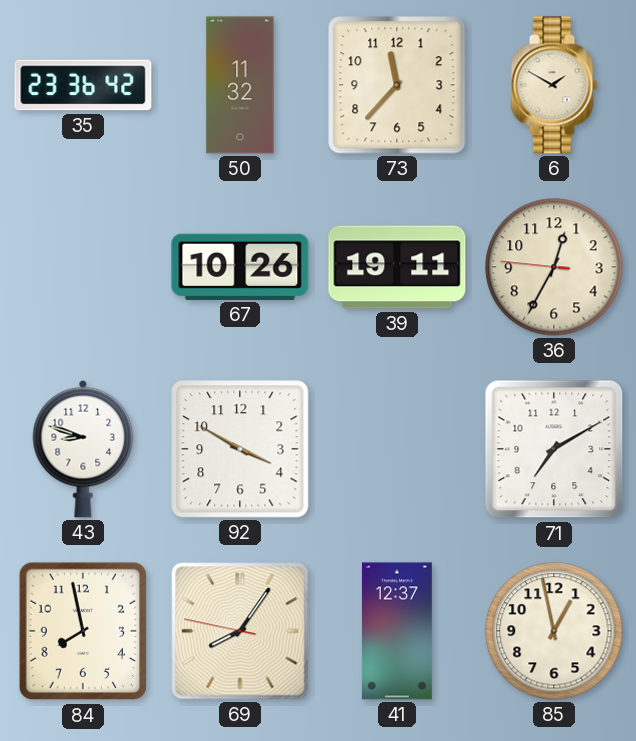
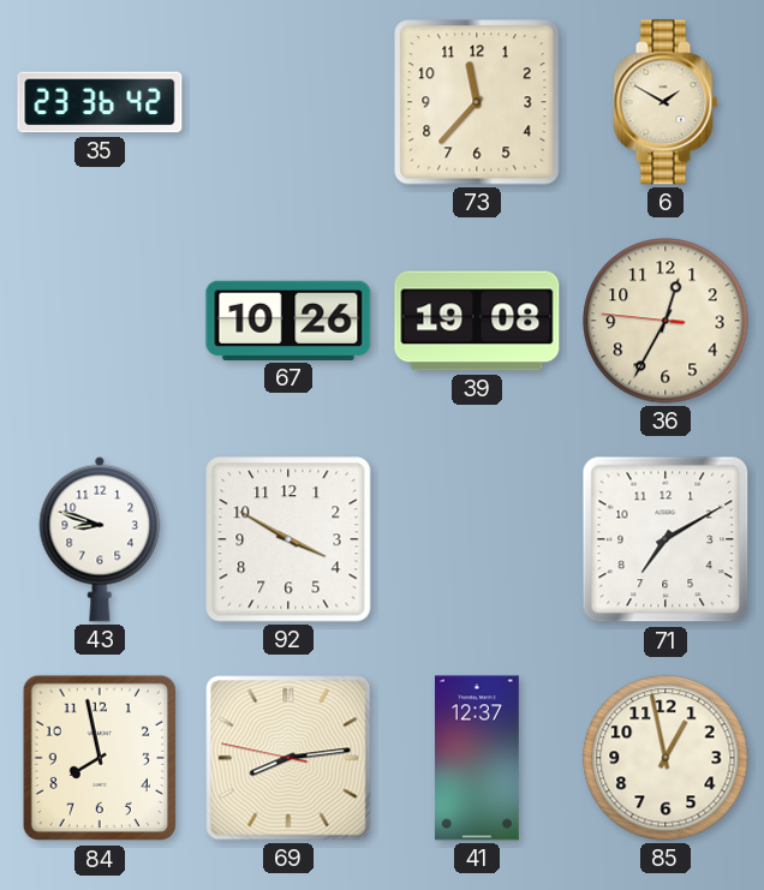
50: 11:32 -> none (240, 85)
39: 19:11 -> 19:08 (477, 321)
69: 8:05 -> 8:13 (288, 758)
